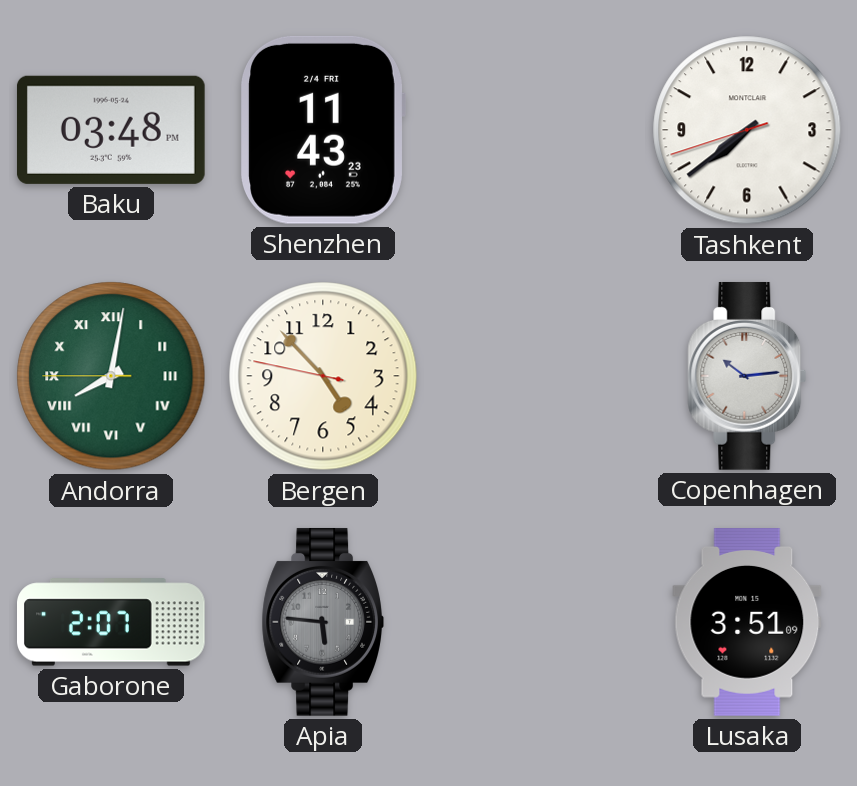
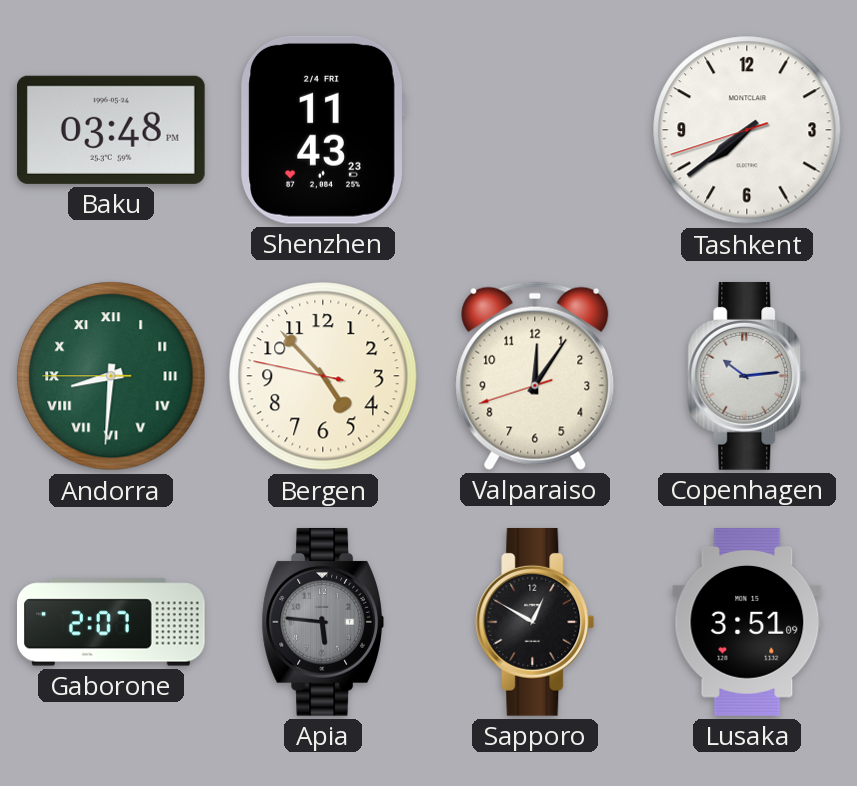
Andorra: 8:01 -> 8:30 (111, 376)
Valparaiso: none -> 12:05 (535, 376)
Sapporo: none -> 12:50 (535, 622)
